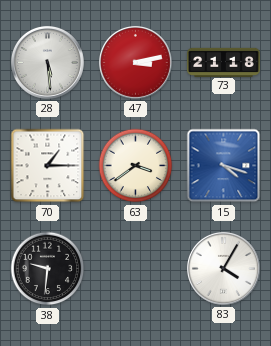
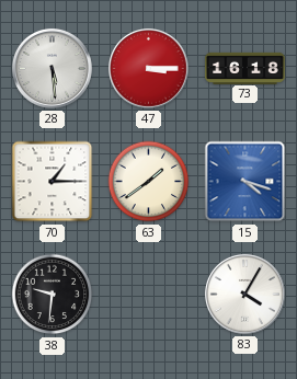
47: 3:13 -> 3:15 (148, 68)
73: 21:18 -> 16:18 (245, 68)
63: 3:39 -> 1:39 (149, 182)
